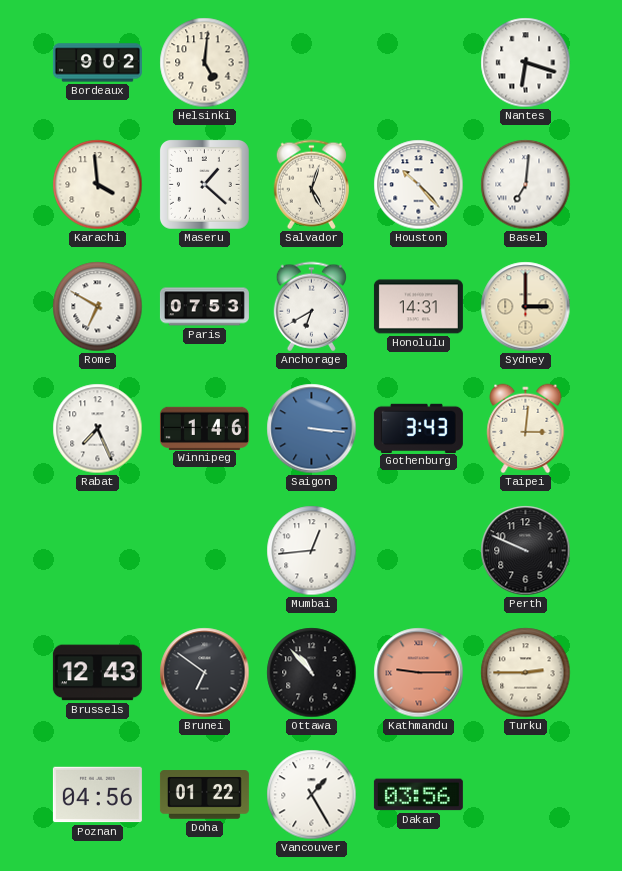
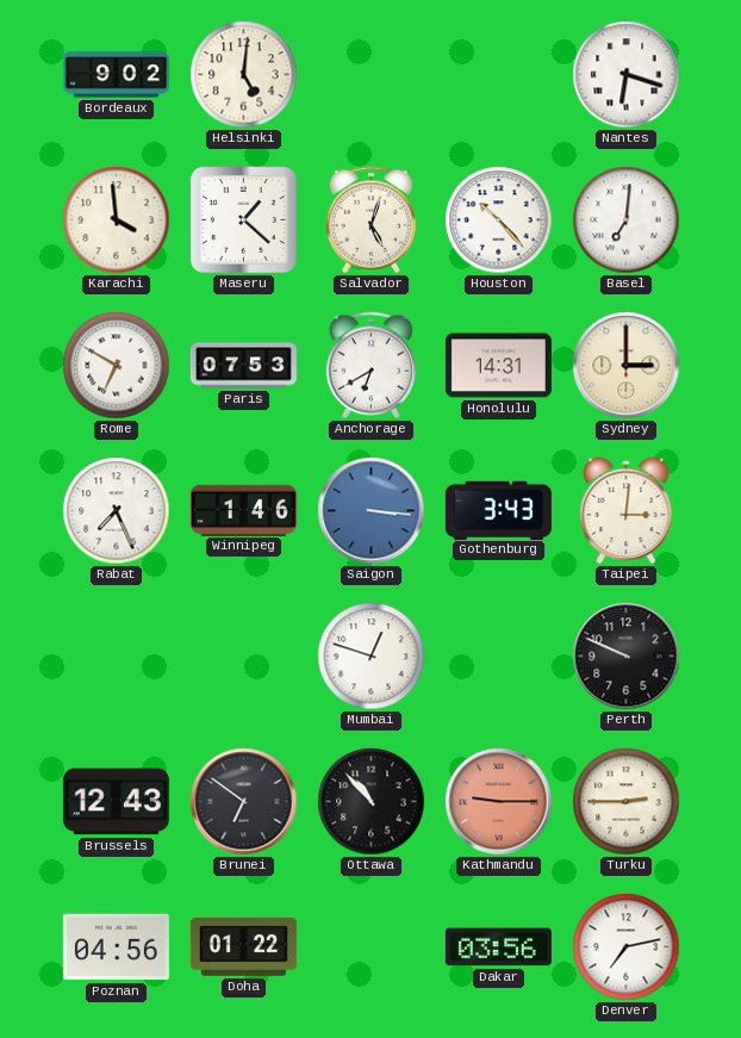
Mumbai: 12:44 -> 12:48 (372, 657)
Vancouver: 1:25 -> none (312, 795)
Denver: none -> 7:13 (627, 947)
